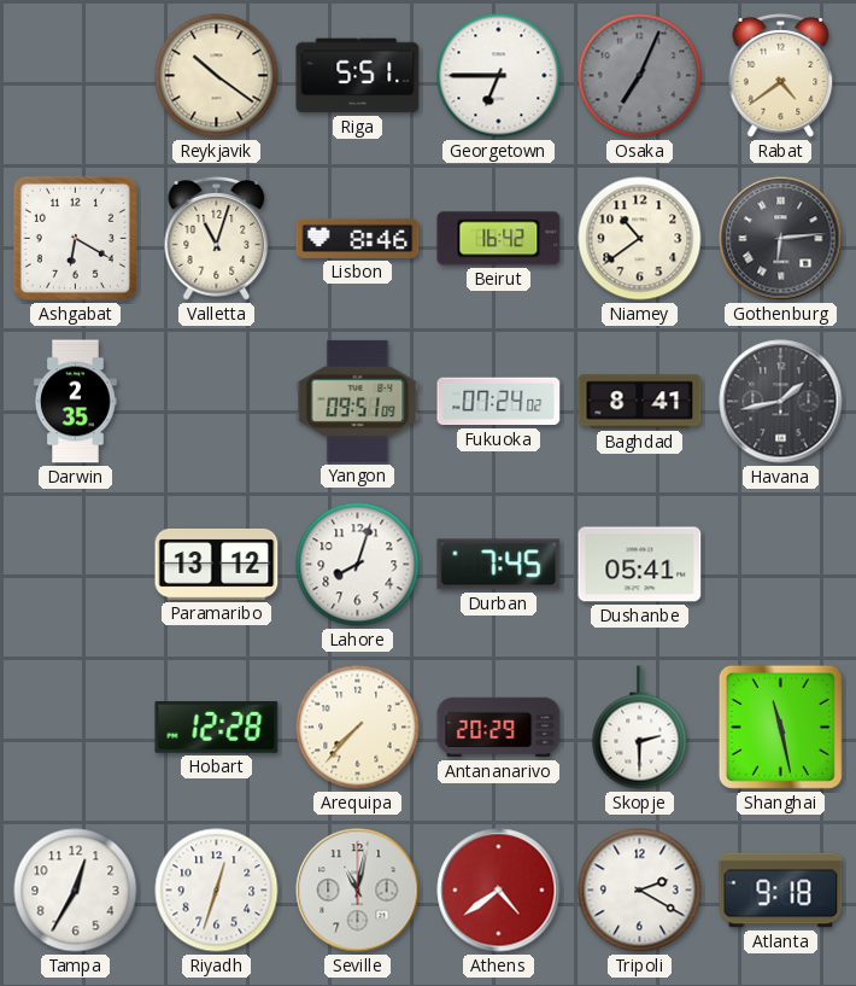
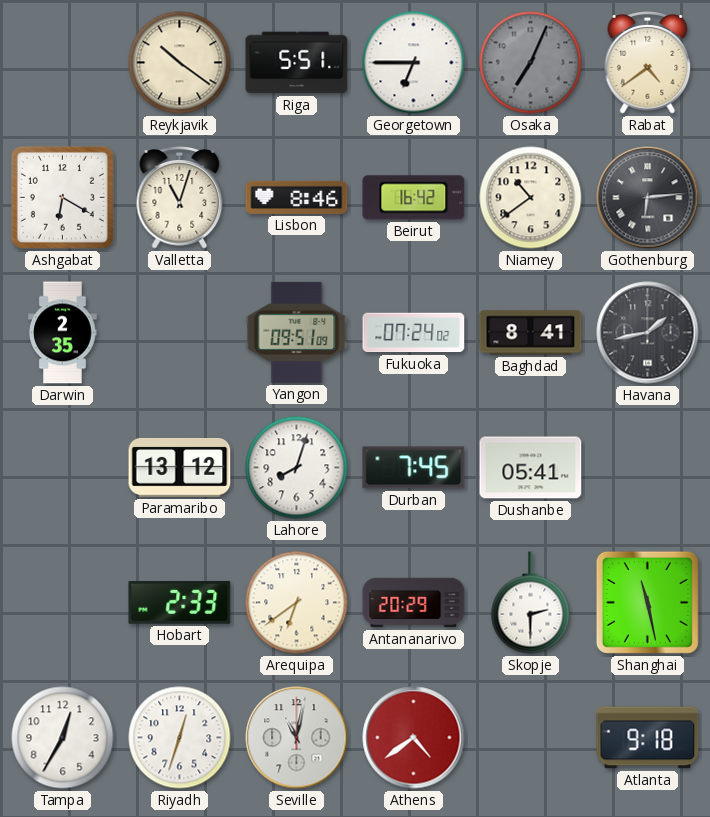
Hobart: 12:28 -> 2:33 (180, 603)
Arequipa: 7:37 -> 6:39 (297, 603)
Tripoli: 2:20 -> none (640, 891)
